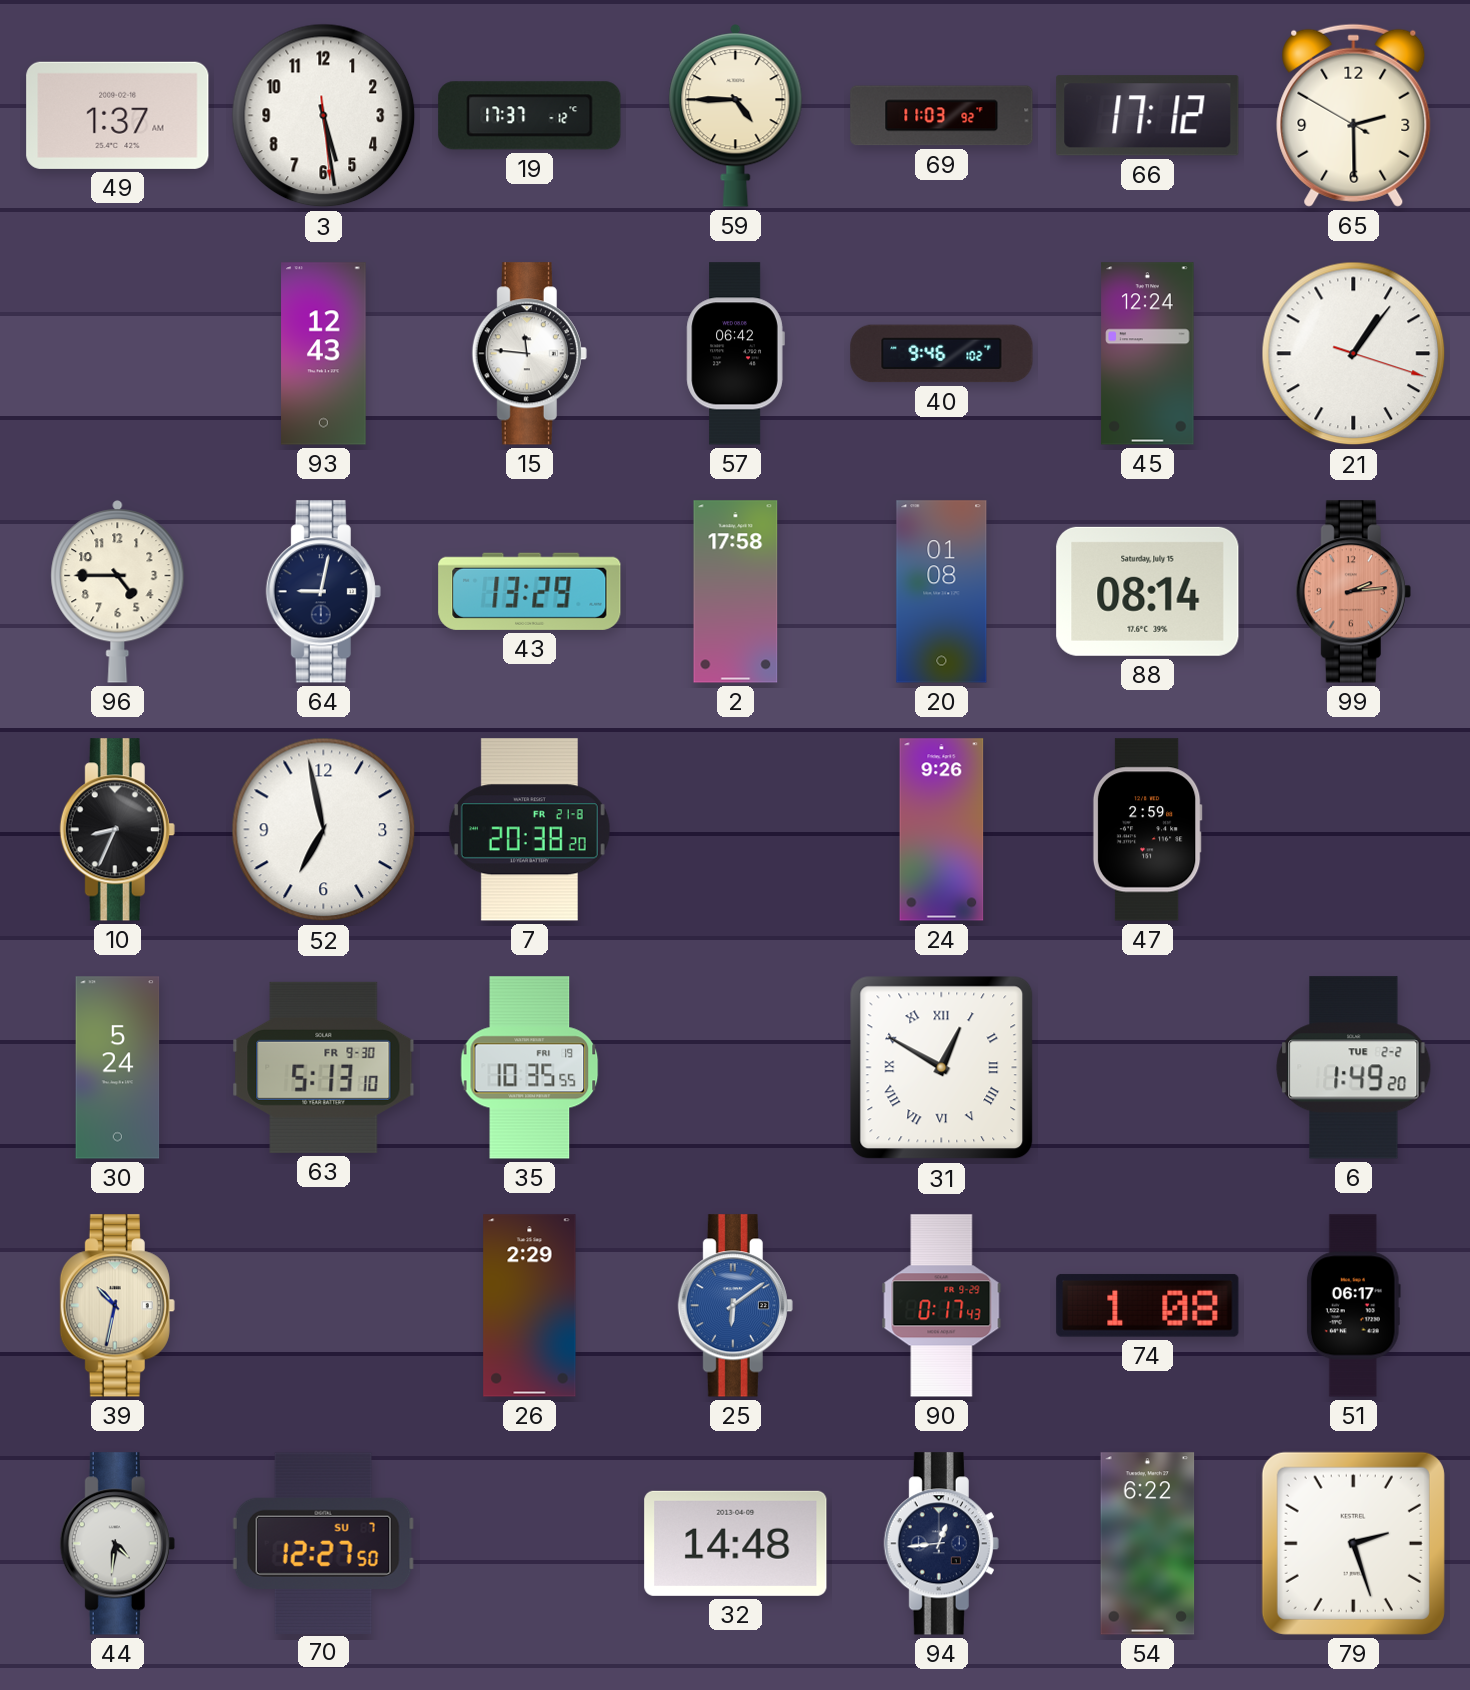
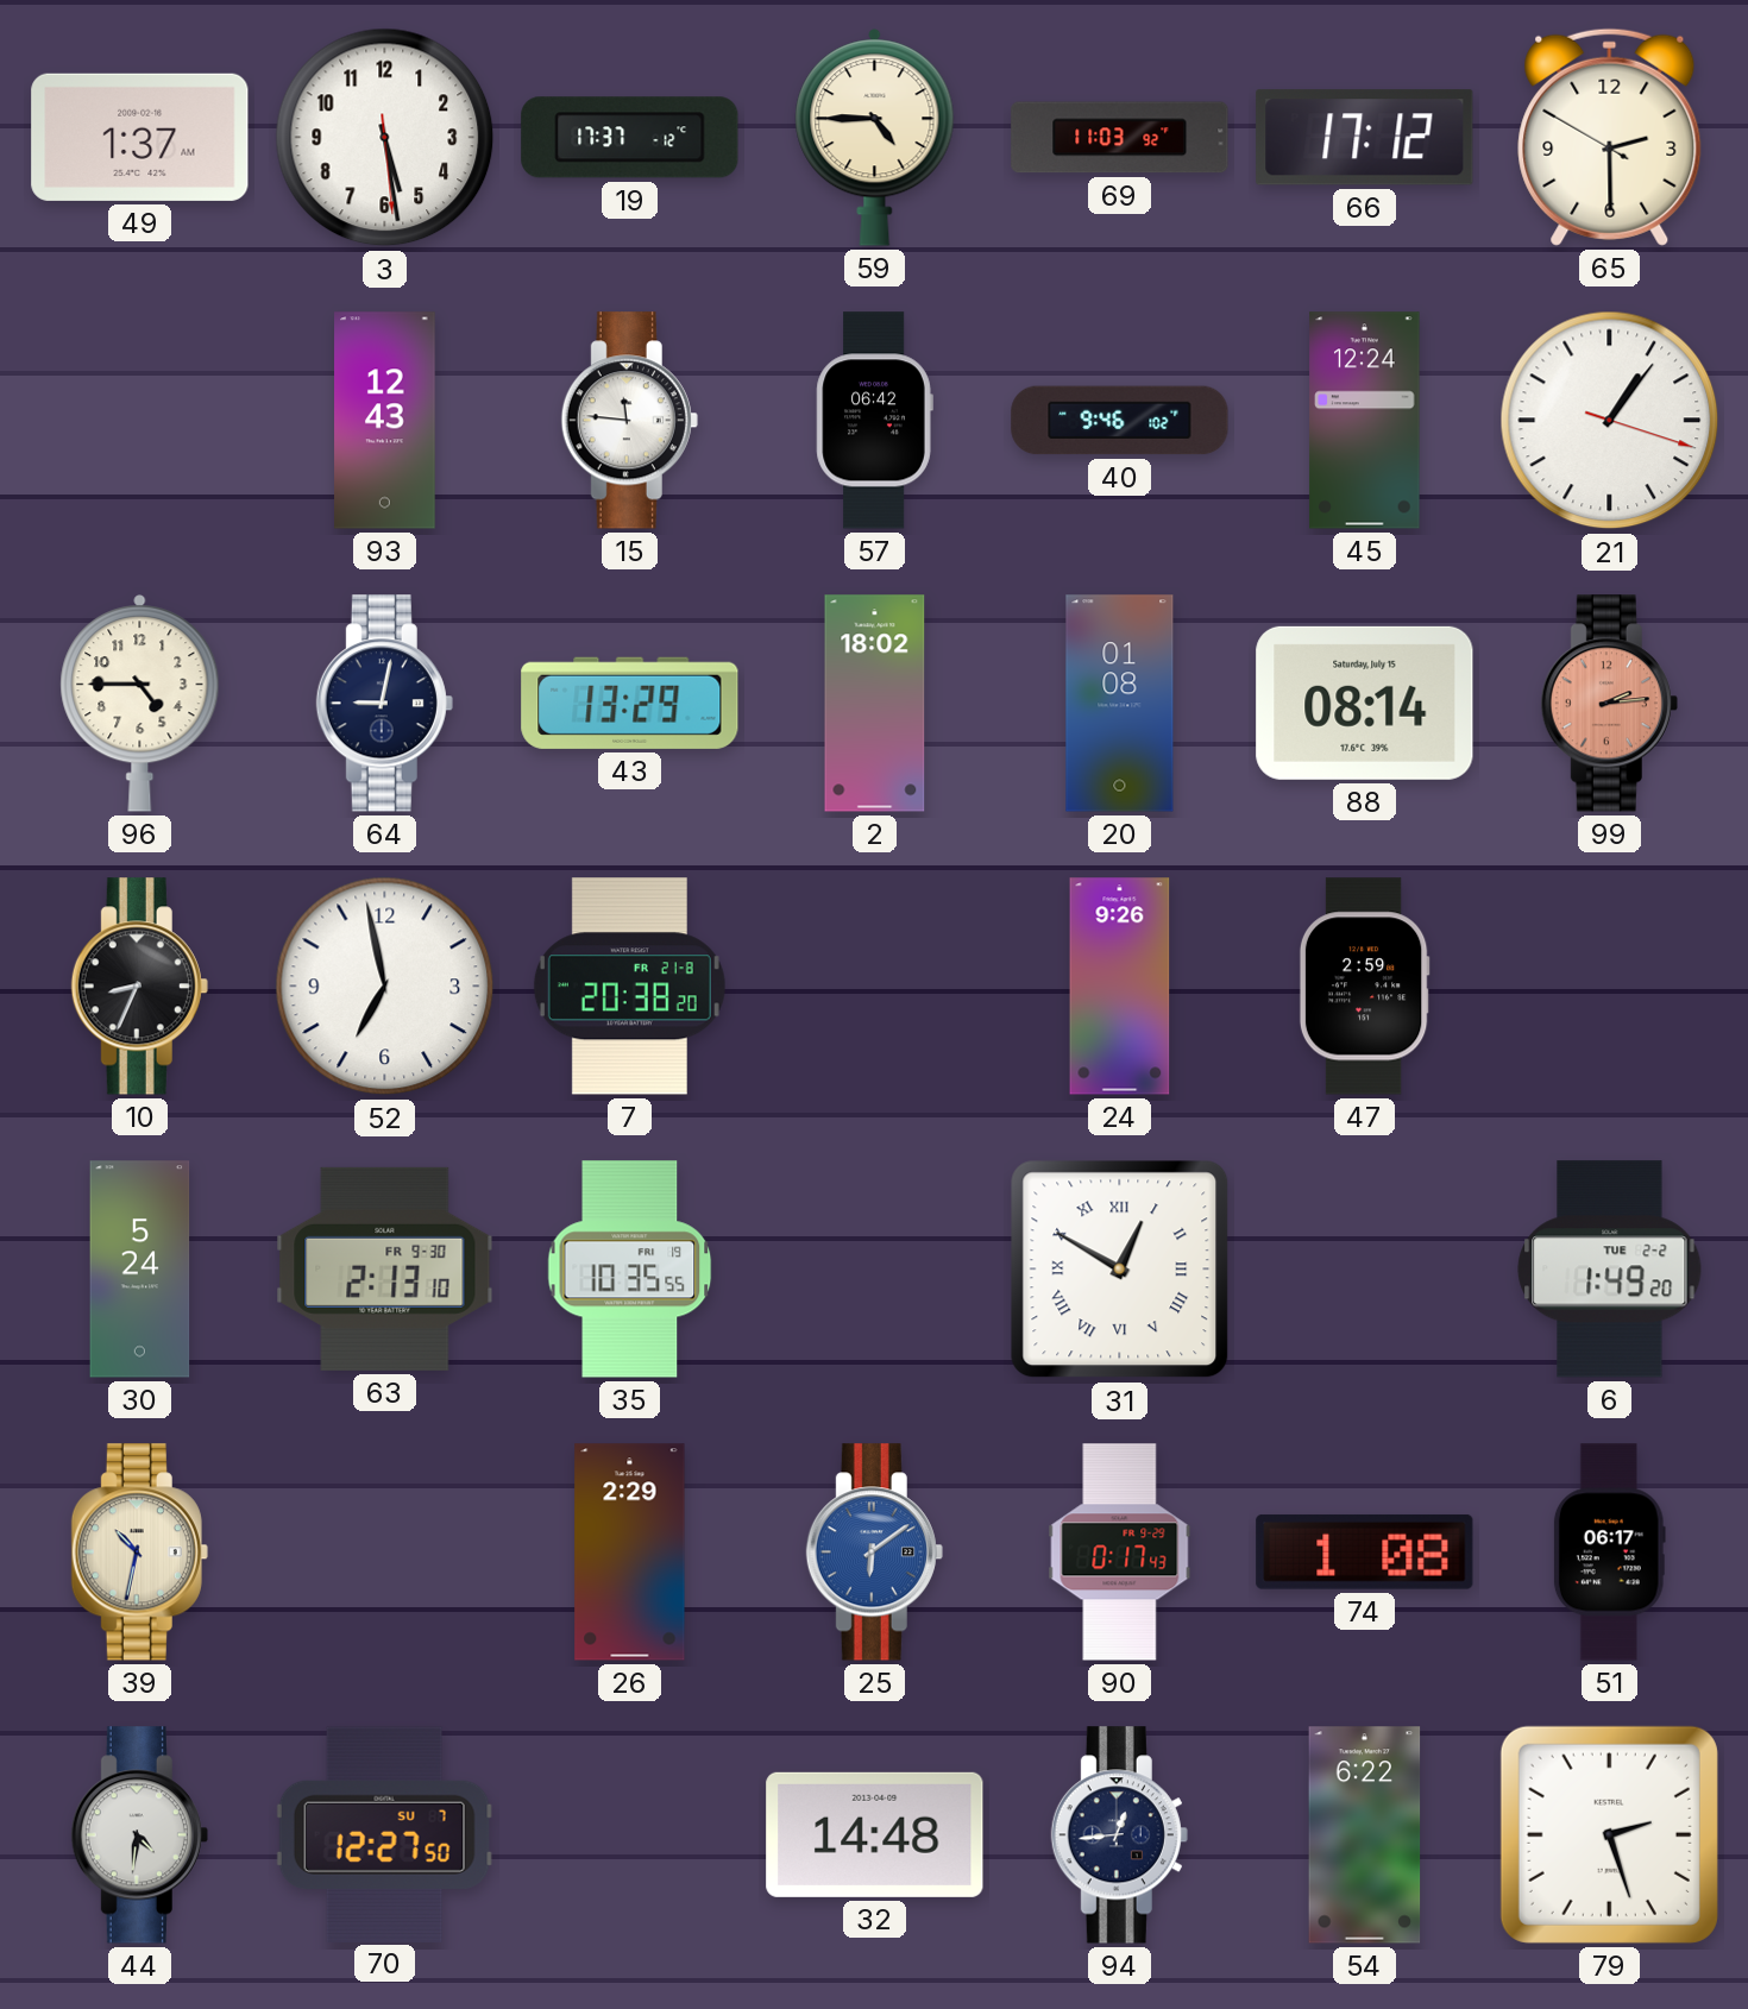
2: 17:58 -> 18:02 (875, 704)
63: 5:13 -> 2:13 (385, 1268)
